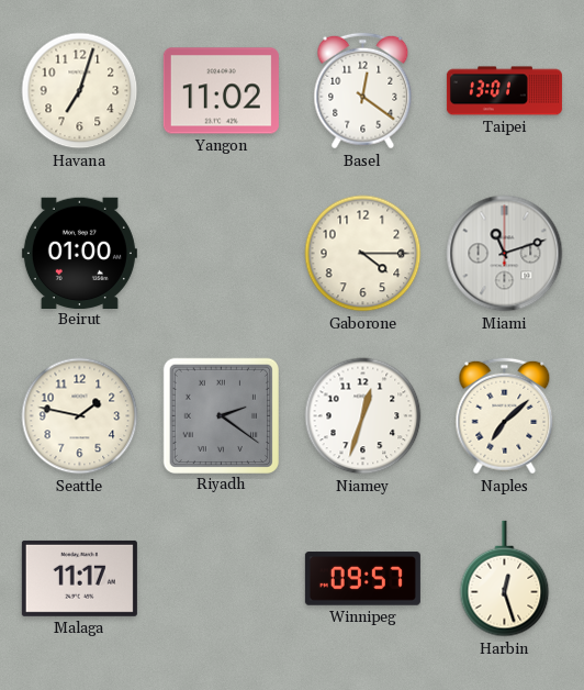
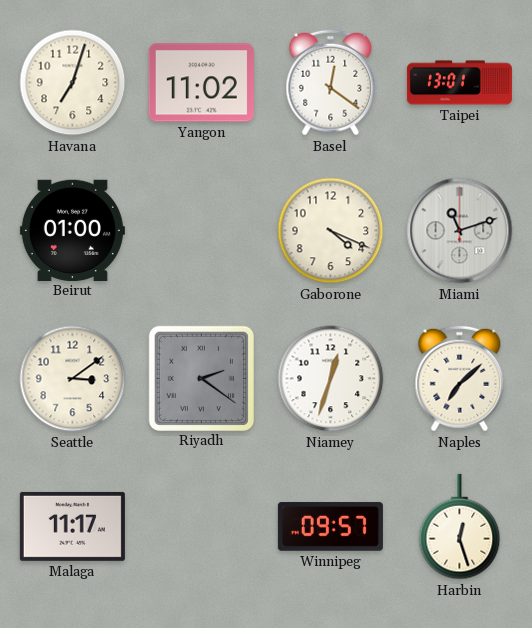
Gaborone: 4:15 -> 4:19 (331, 231)
Seattle: 1:47 -> 3:09 (73, 379)
